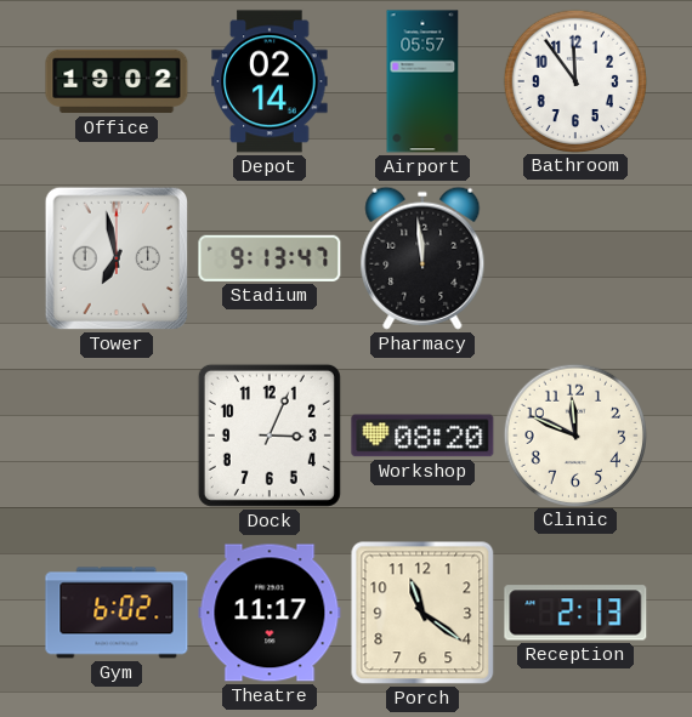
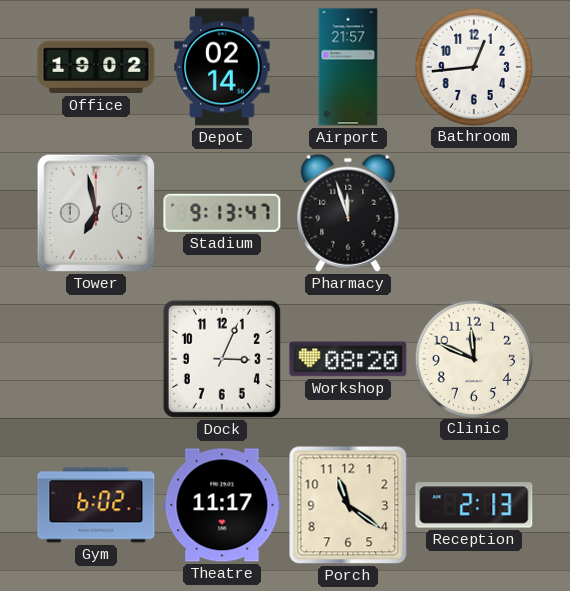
Airport: 05:57 -> 21:57 (348, 67)
Bathroom: 11:54 -> 12:44 (473, 66)
Pharmacy: 11:59 -> 11:57 (348, 213)
